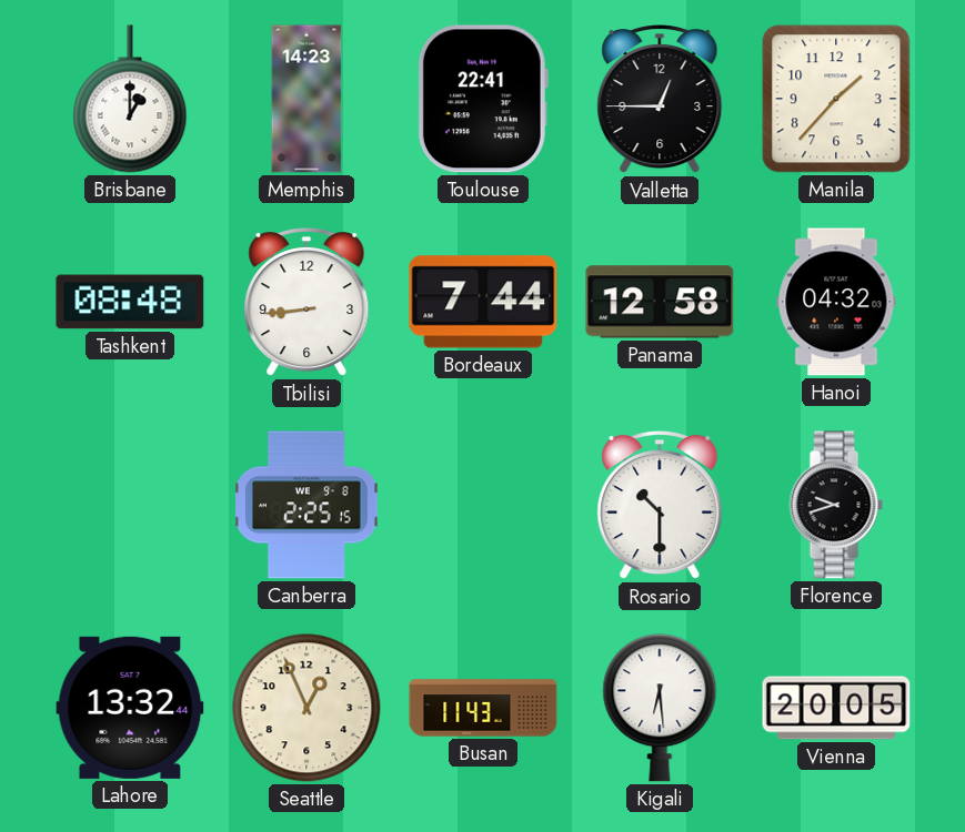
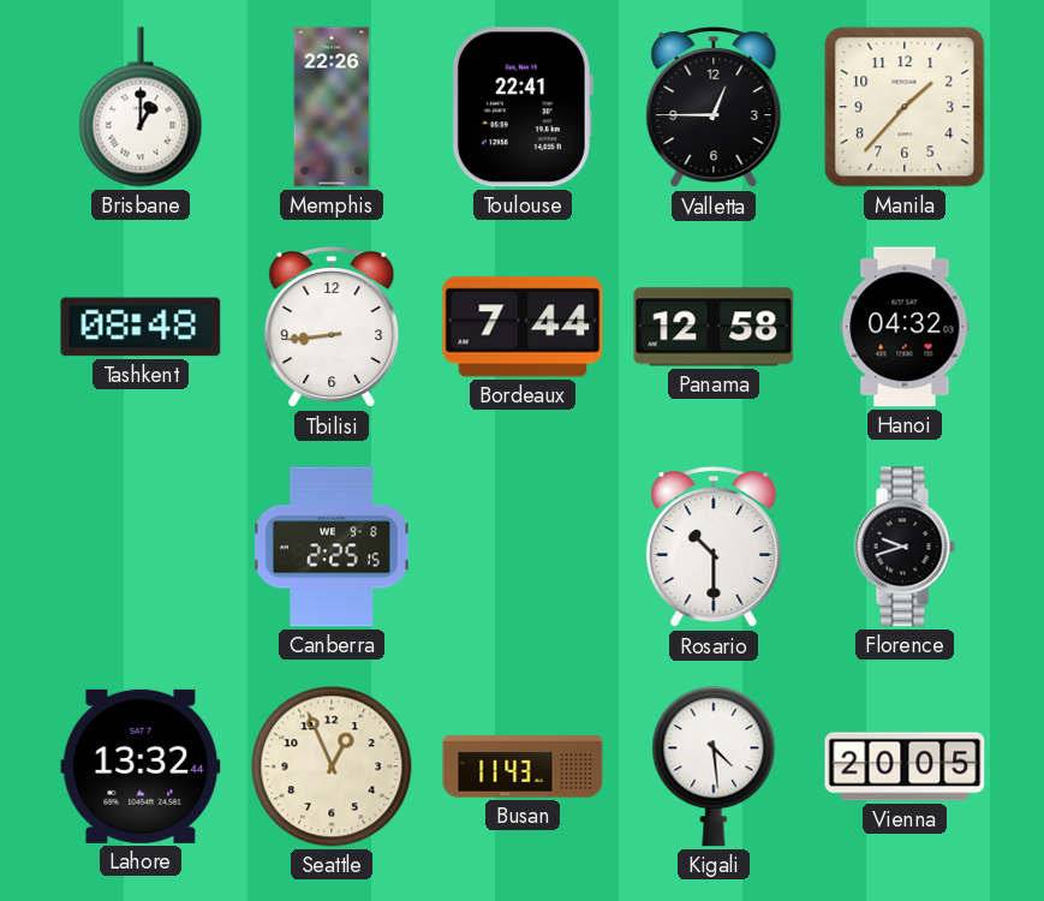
Memphis: 14:23 -> 22:26 (332, 107)
Kigali: 6:29 -> 4:29 (714, 766)
